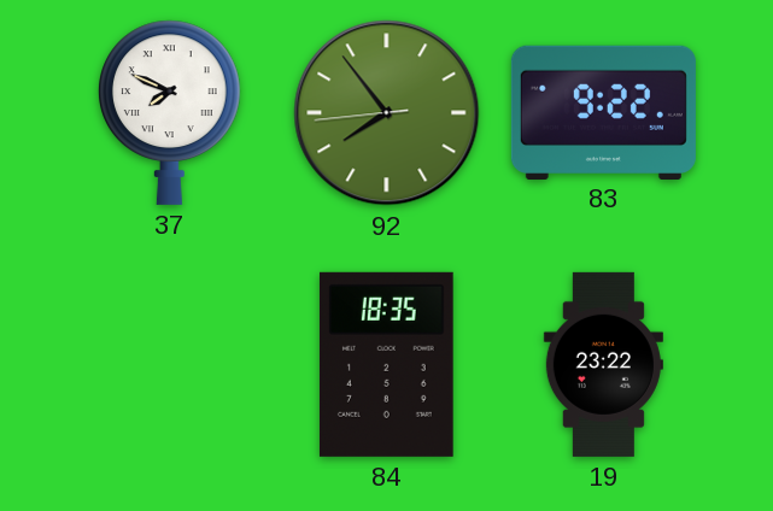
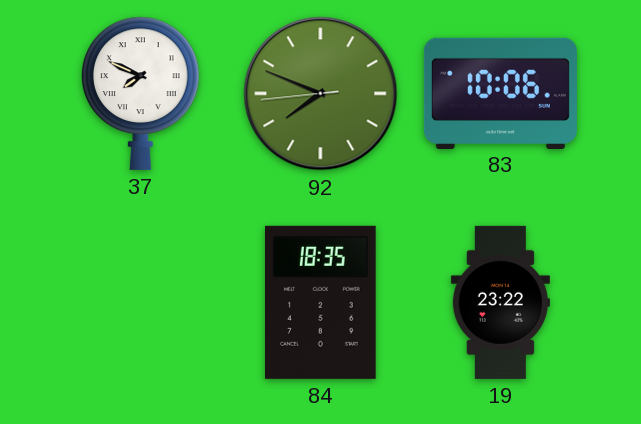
92: 7:53 -> 7:48 (321, 94)
83: 9:22 -> 10:06 (500, 93)
